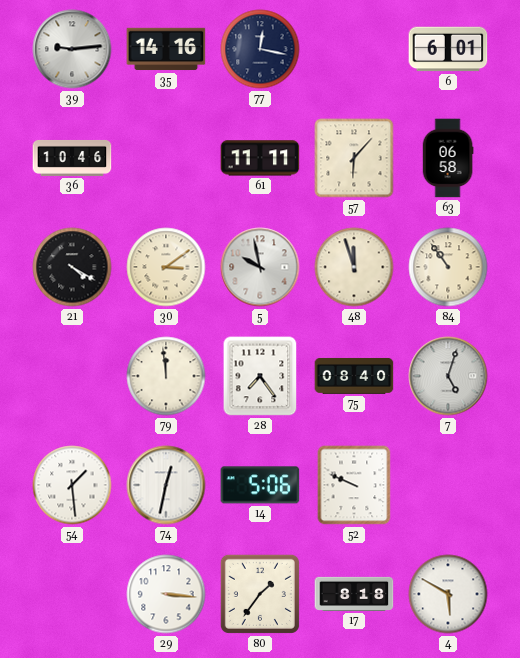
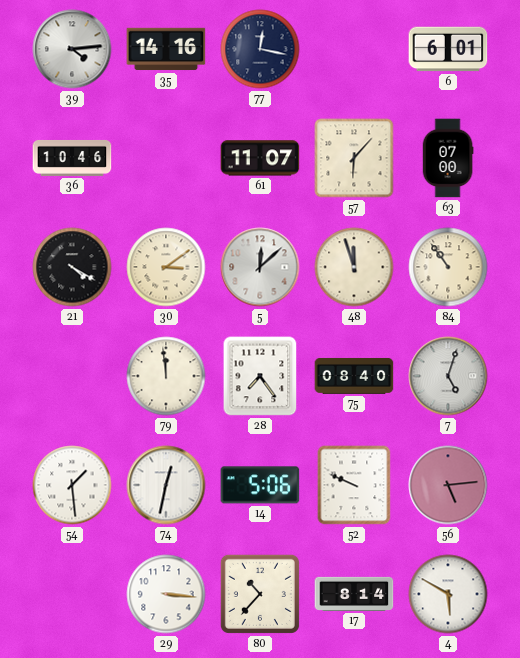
39: 9:14 -> 4:14 (72, 49)
61: 11:11 -> 11:07 (260, 158)
63: 06:58 -> 07:00 (448, 158)
5: 9:58 -> 12:08 (260, 267)
56: none -> 5:14 (448, 485)
80: 1:36 -> 10:37 (260, 594)
17: 8:18 -> 8:14 (354, 594)
